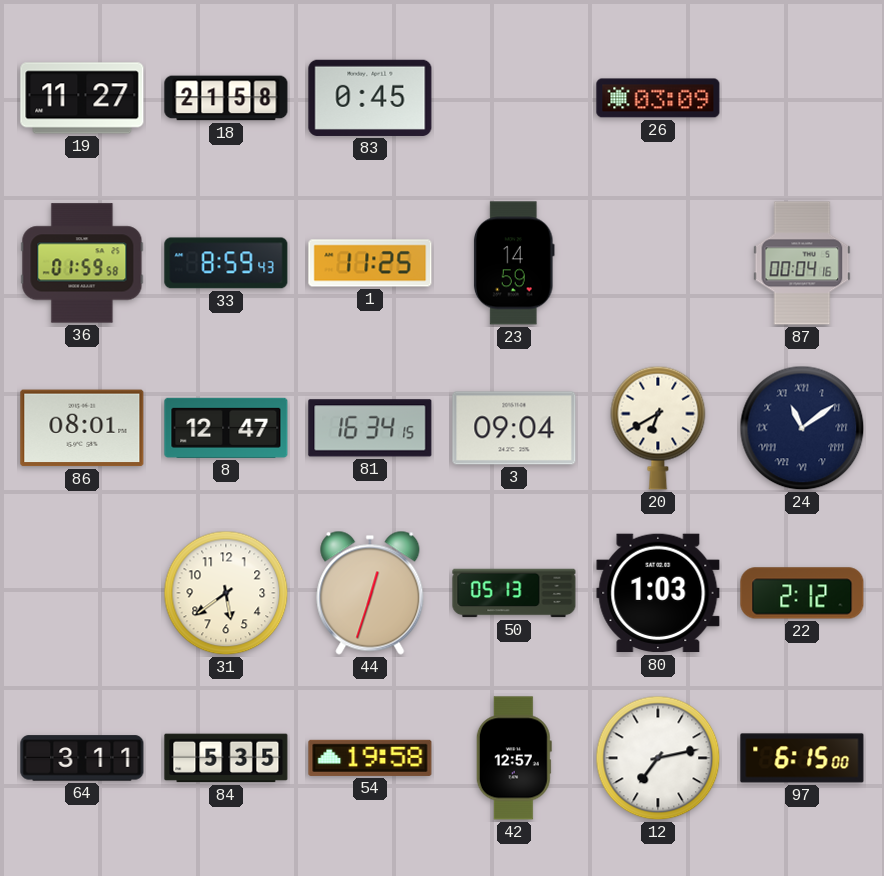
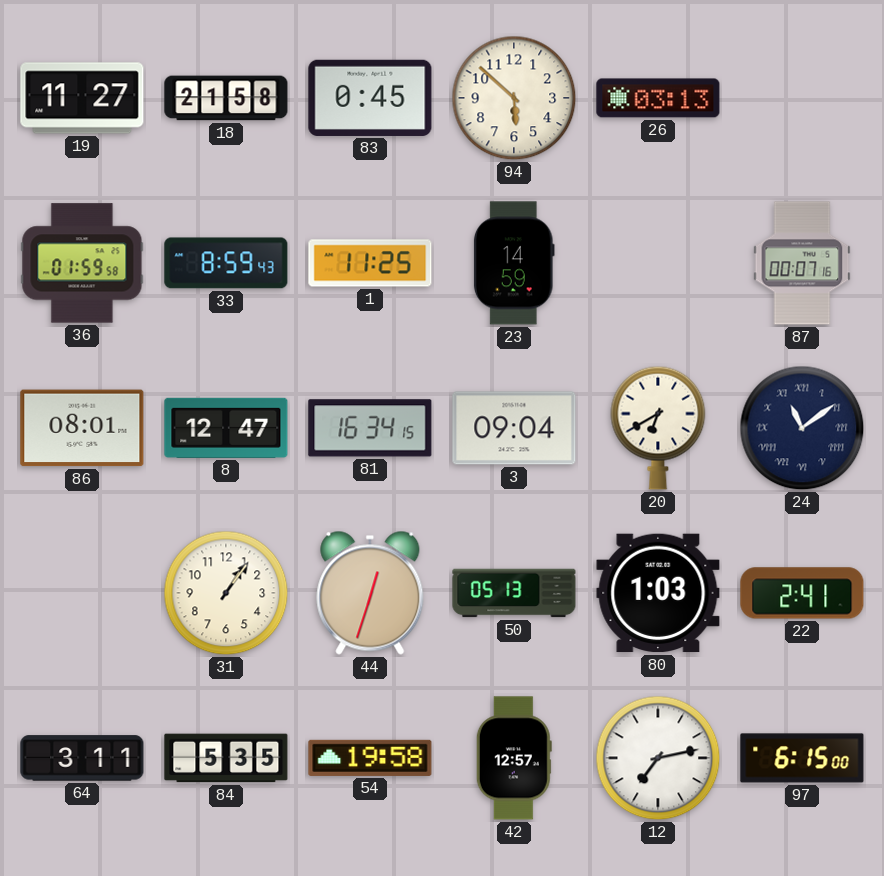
94: none -> 5:52 (514, 98)
26: 03:09 -> 03:13 (658, 98)
87: 00:04 -> 00:07 (802, 263)
31: 5:39 -> 1:06 (226, 593)
22: 2:12 -> 2:41 (802, 593)
